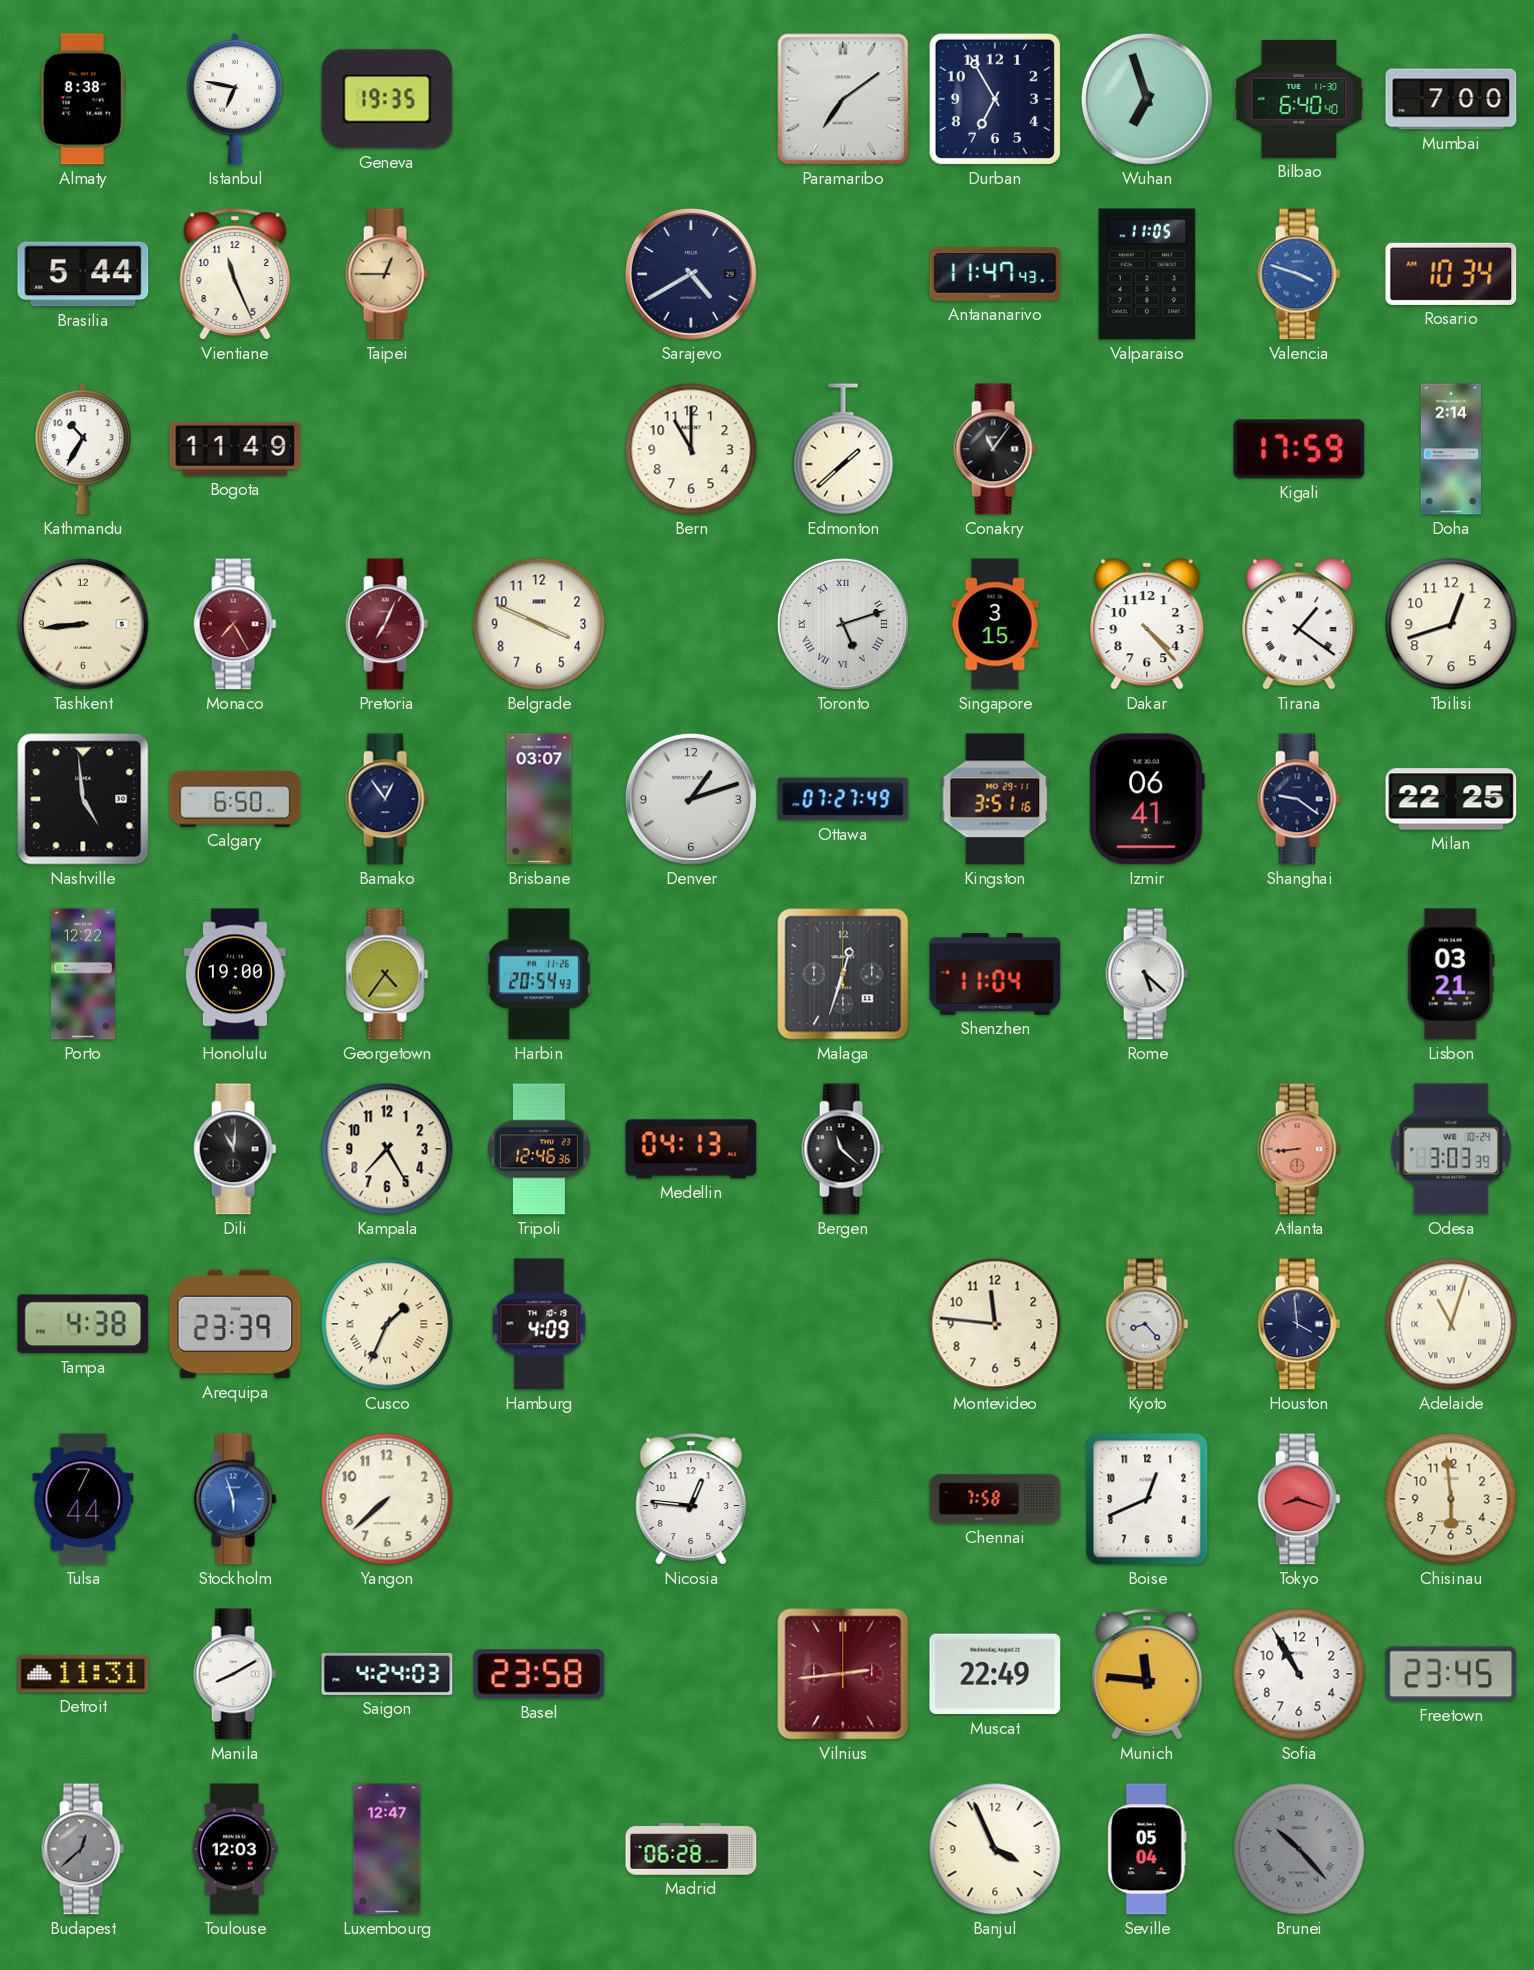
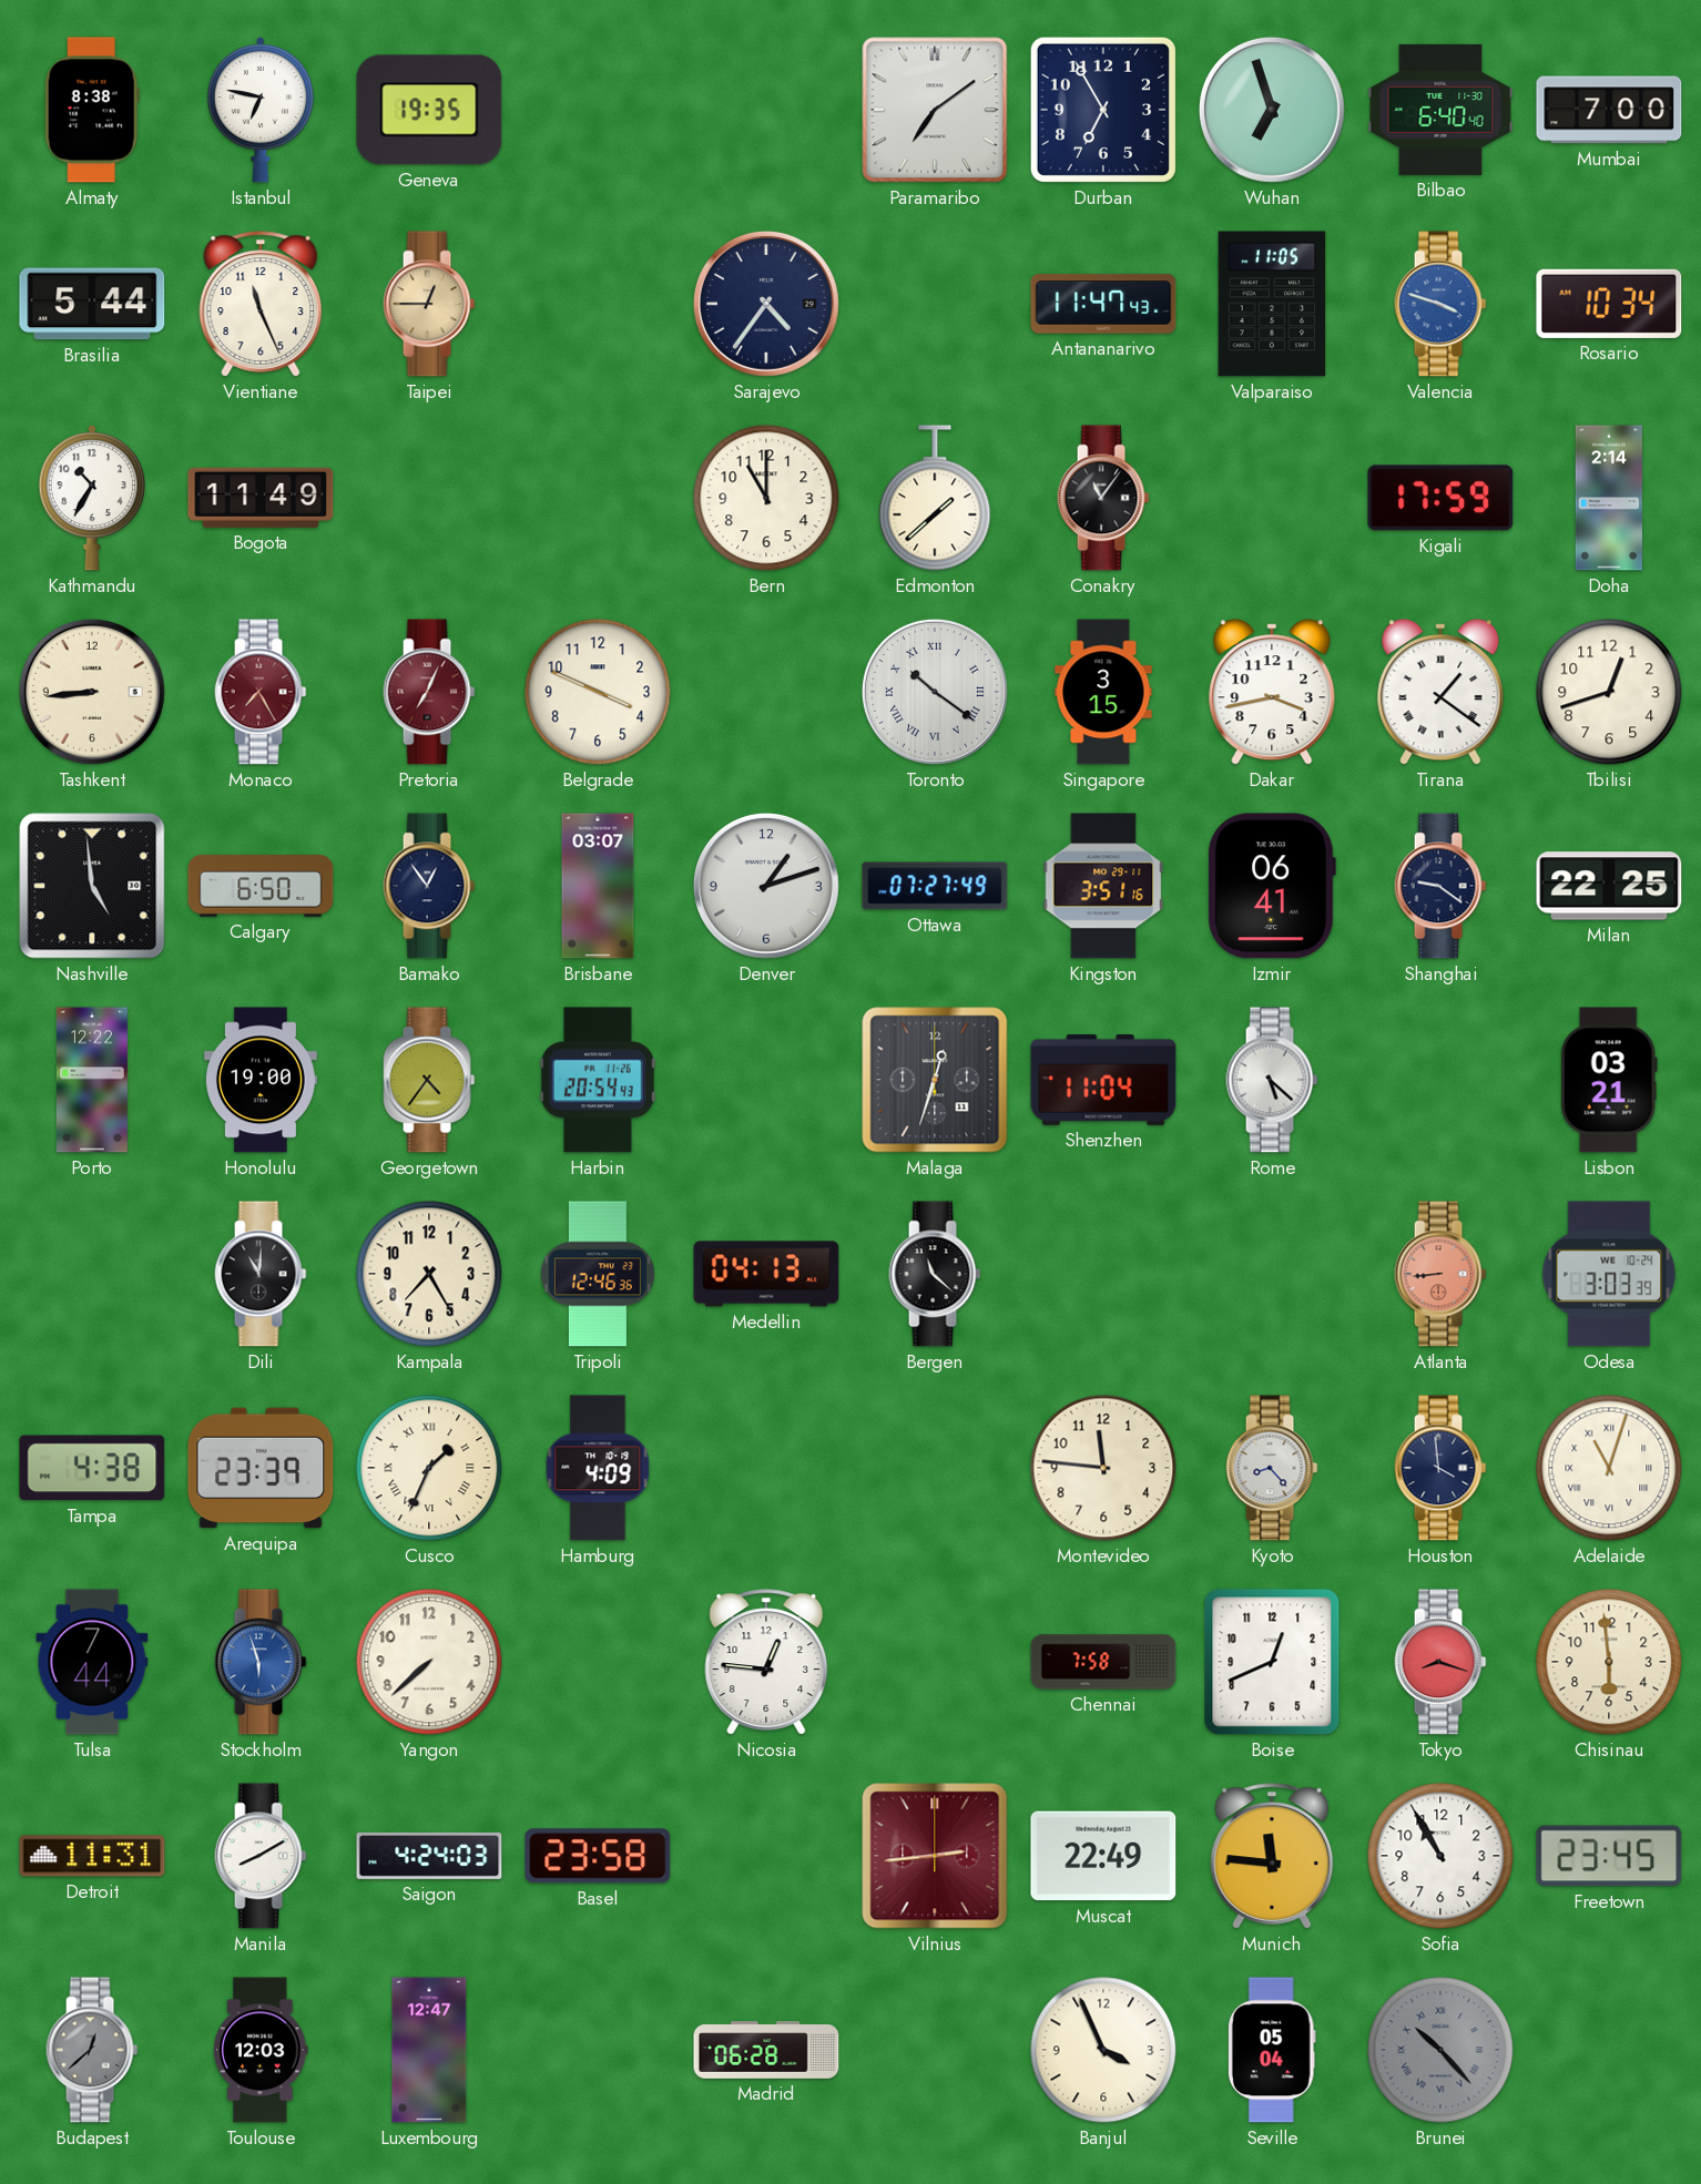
Sarajevo: 4:40 -> 4:36 (766, 304)
Toronto: 5:12 -> 10:21 (935, 692)
Dakar: 4:23 -> 3:43 (1272, 692)
